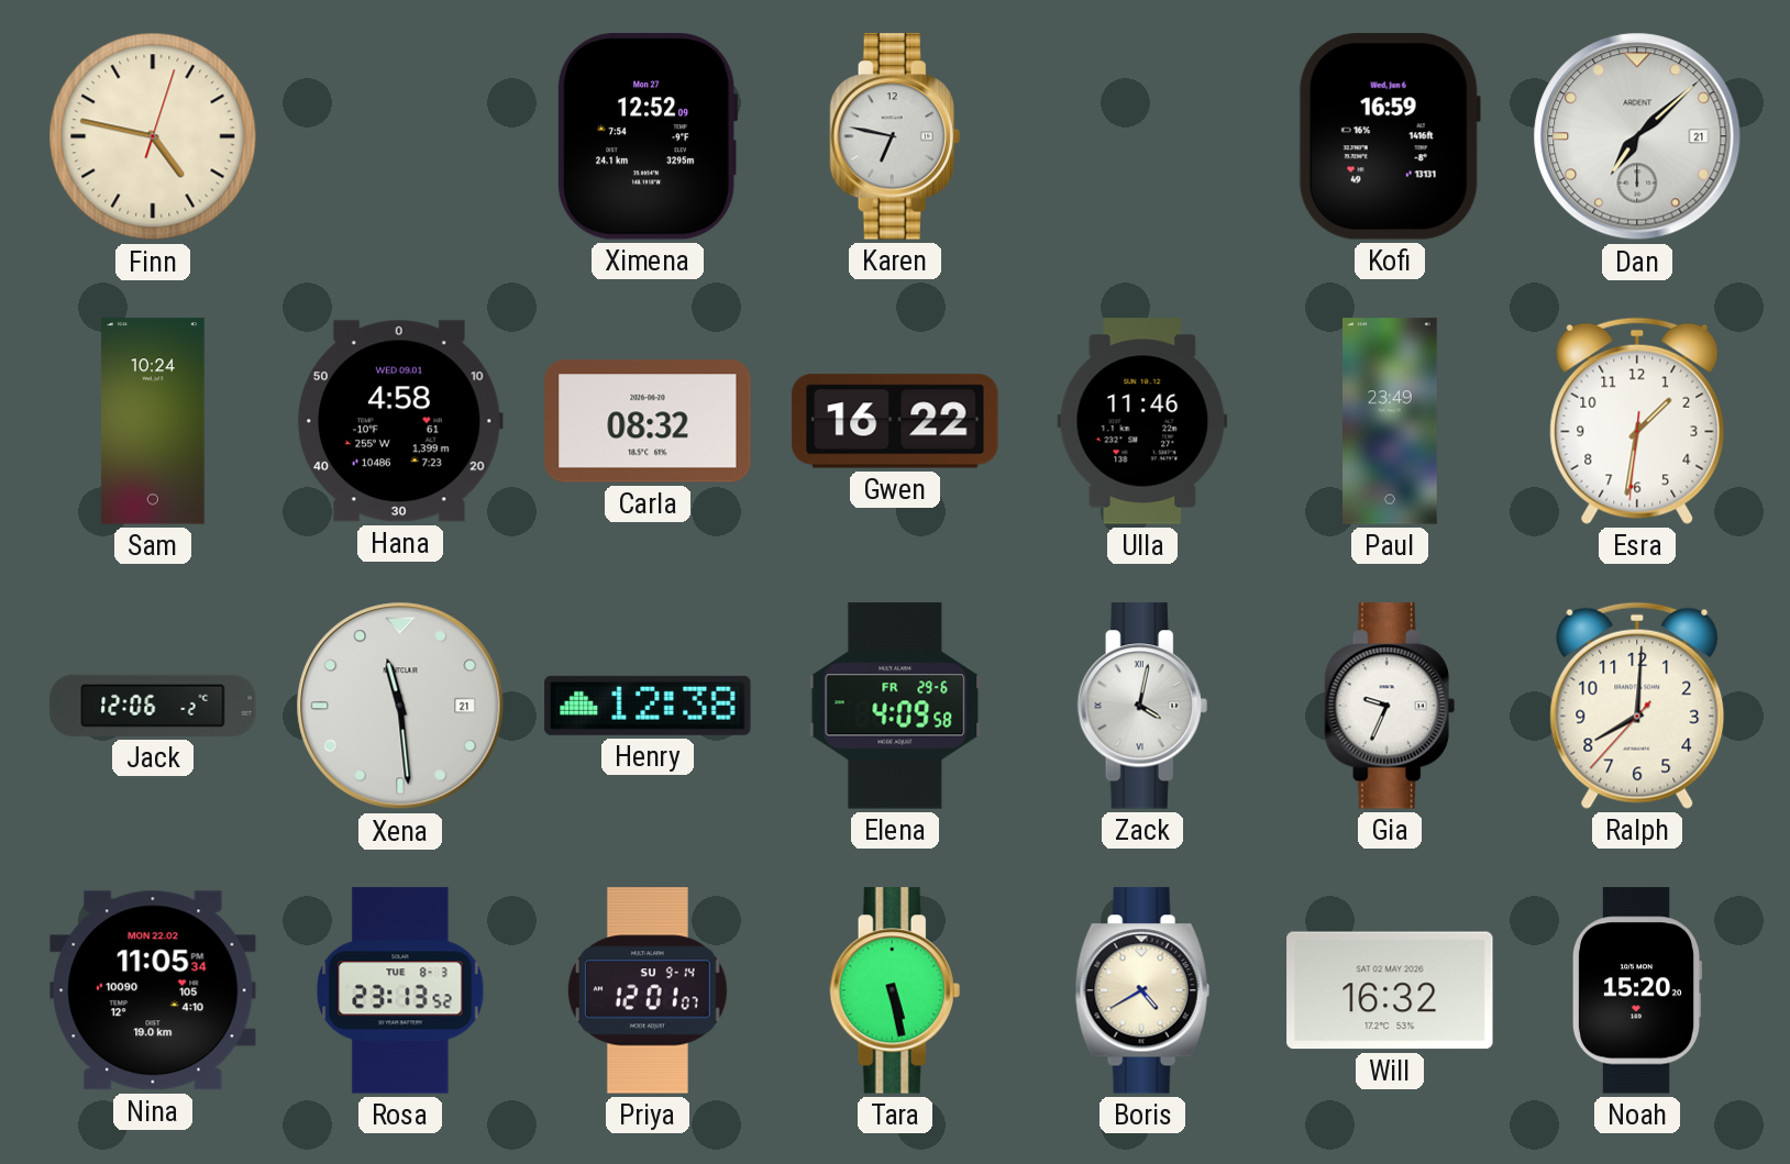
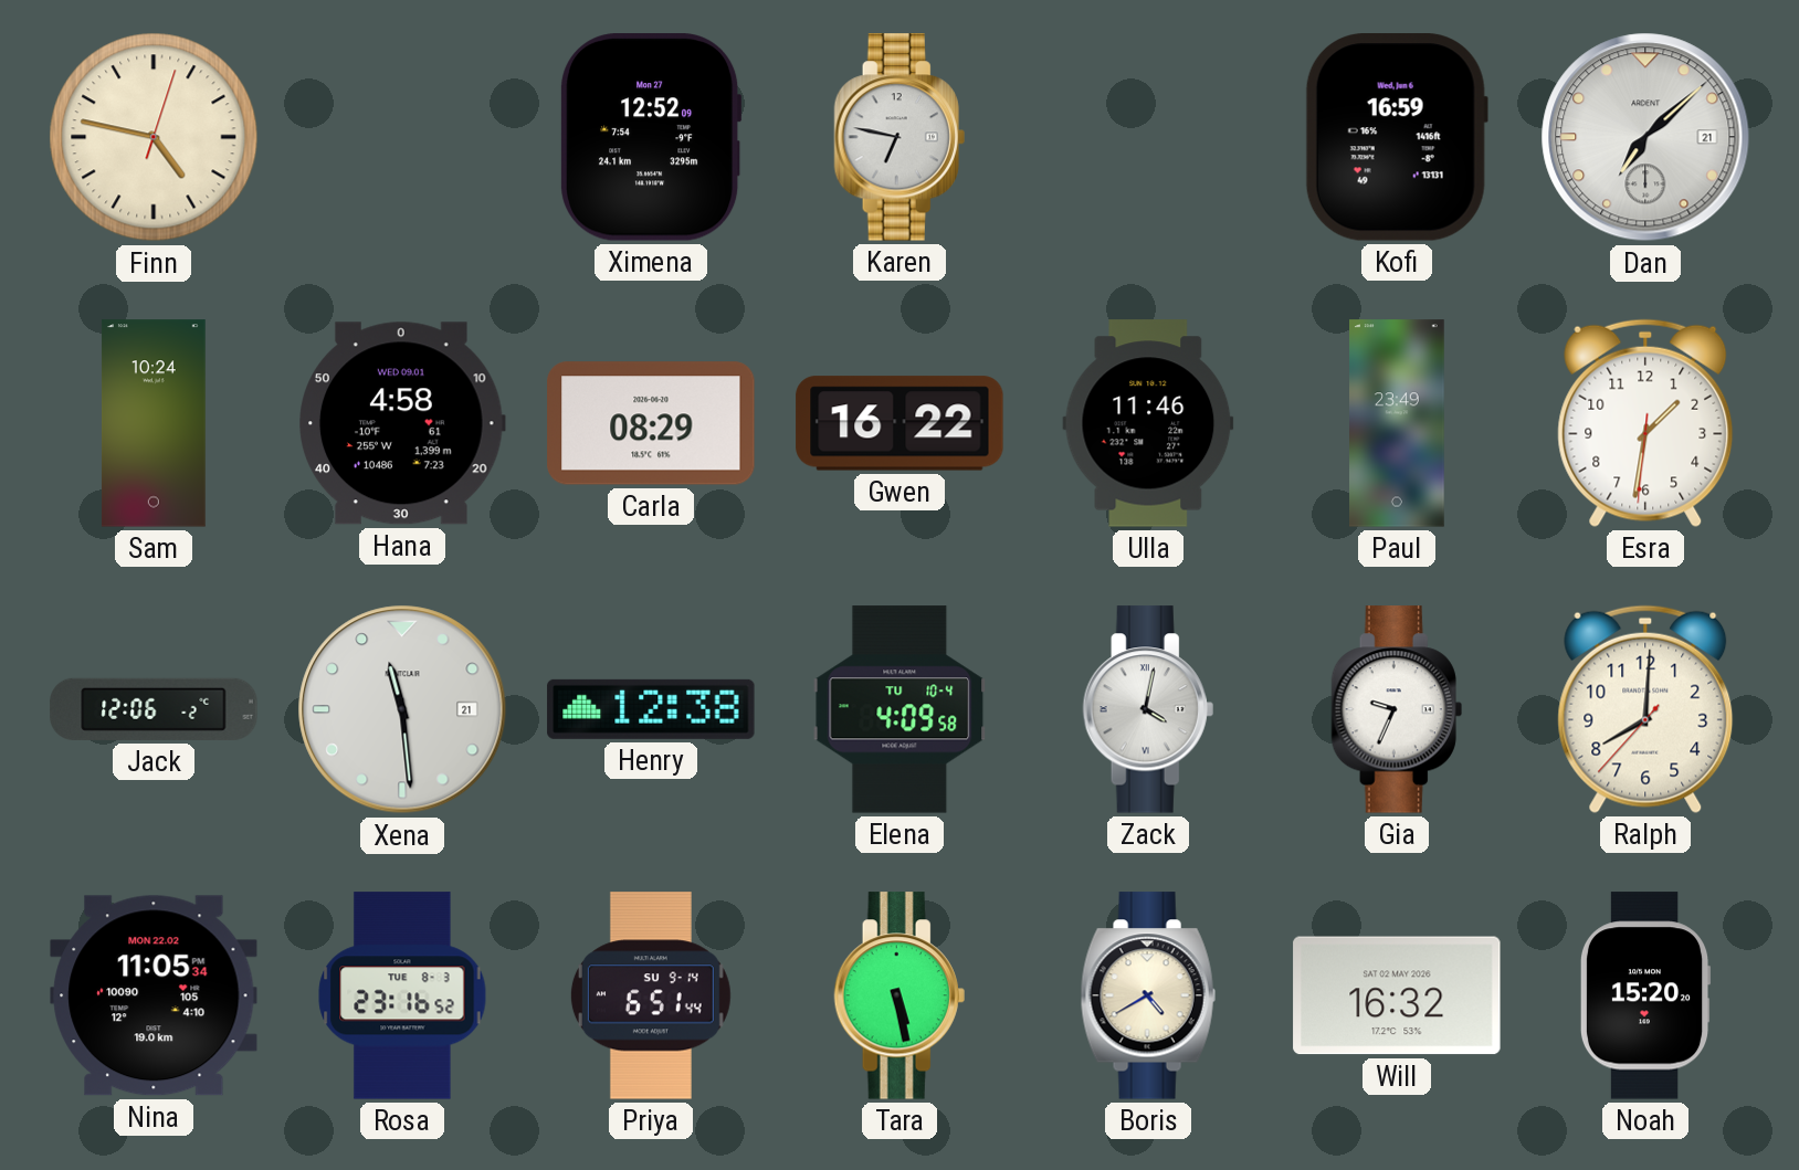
Carla: 08:32 -> 08:29 (651, 423)
Elena date: FR 29-6 -> TU 10-4 (899, 709)
Rosa: 23:13 -> 23:16 (402, 995)
Priya: 12:01 -> 6:51 (651, 995)
